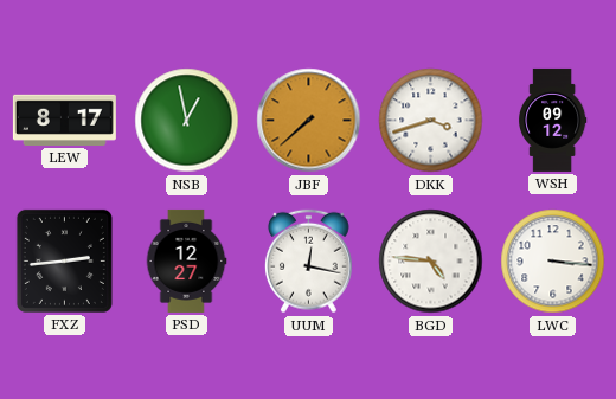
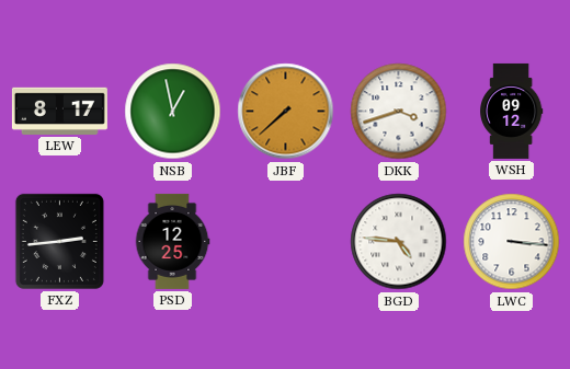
PSD: 12:27 -> 12:25 (172, 241)
UUM: 12:17 -> none (308, 262)
